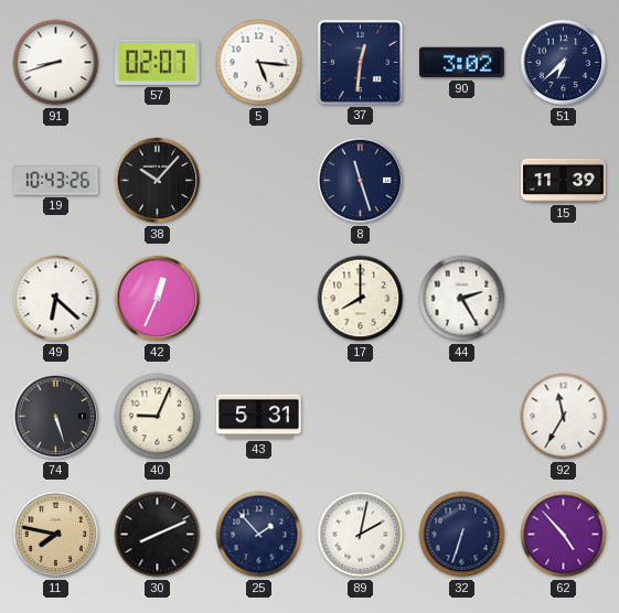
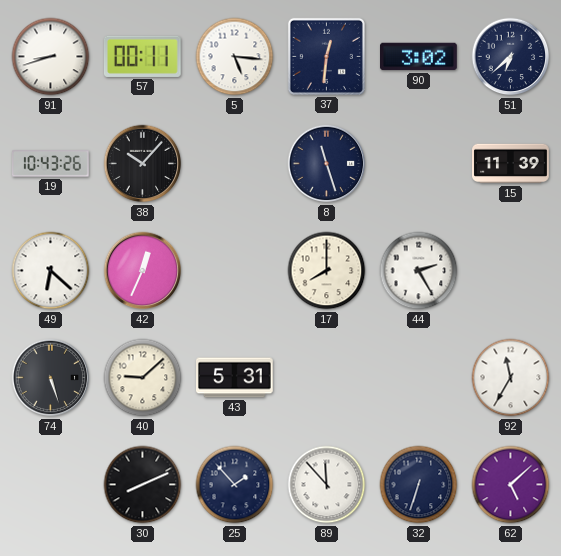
57: 02:07 -> 00:11 (142, 56)
40: 9:04 -> 9:08 (143, 378)
11: 7:47 -> none (56, 535)
89: 2:02 -> 11:53 (327, 485)
62: 4:53 -> 5:08 (511, 485)
